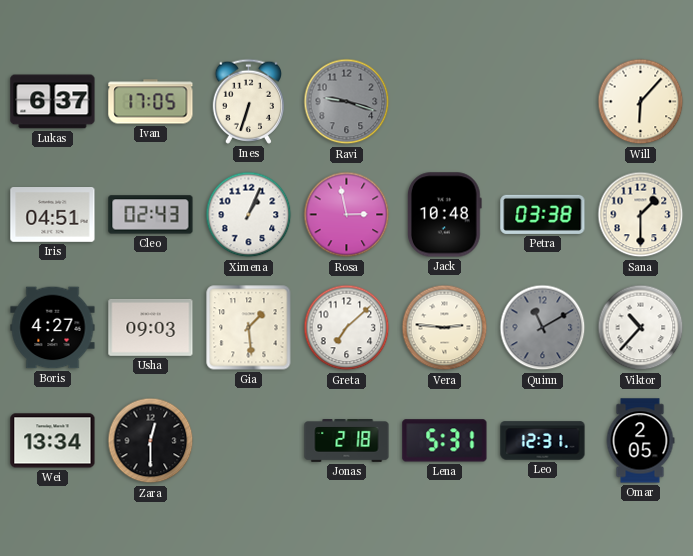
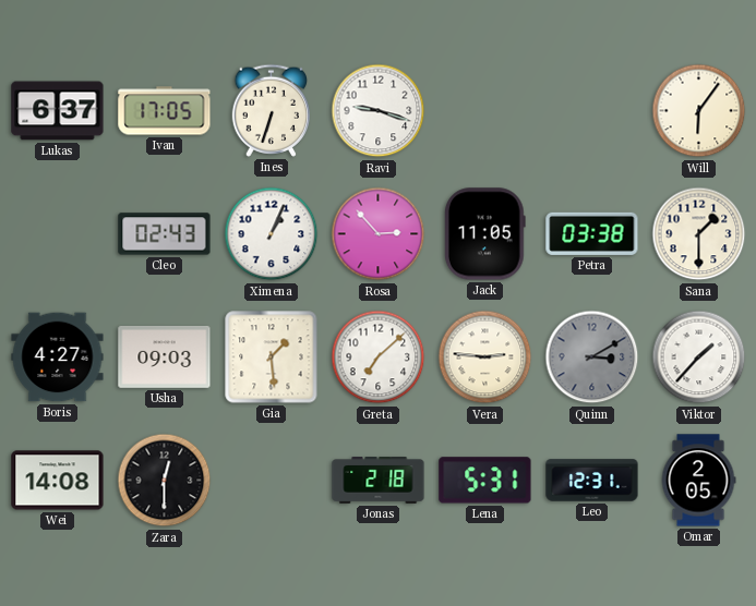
Ravi dial: grey -> white (379, 111)
Will: 6:07 -> 6:06 (699, 111)
Iris: 04:51 -> none (53, 215)
Rosa: 2:58 -> 2:53 (379, 234)
Jack: 10:48 -> 11:05 (484, 234)
Quinn: 11:10 -> 3:10 (592, 357)
Viktor: 10:37 -> 1:37 (699, 357)
Wei: 13:34 -> 14:08 (58, 481)
